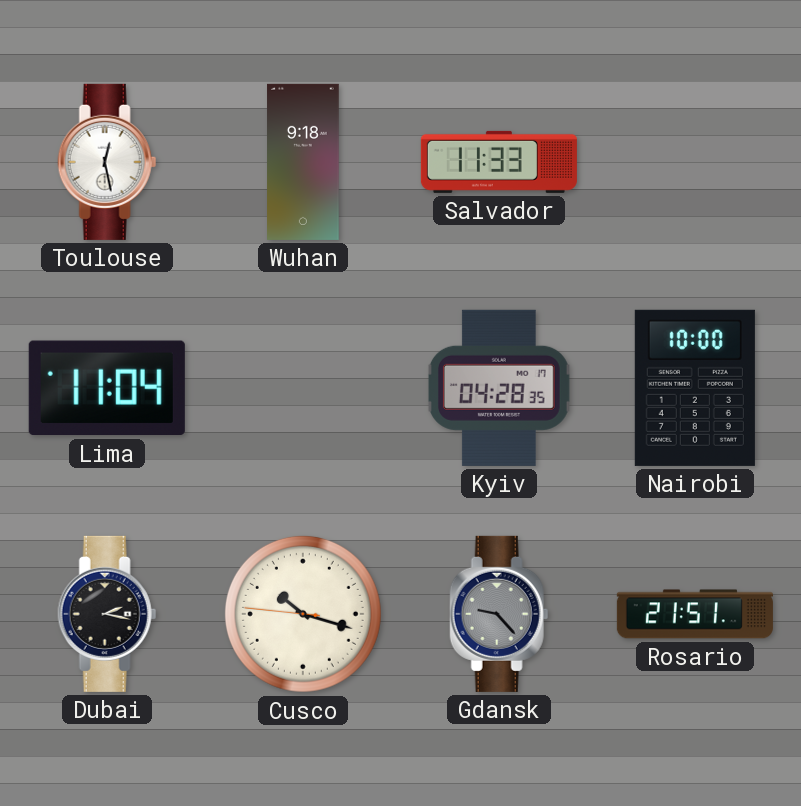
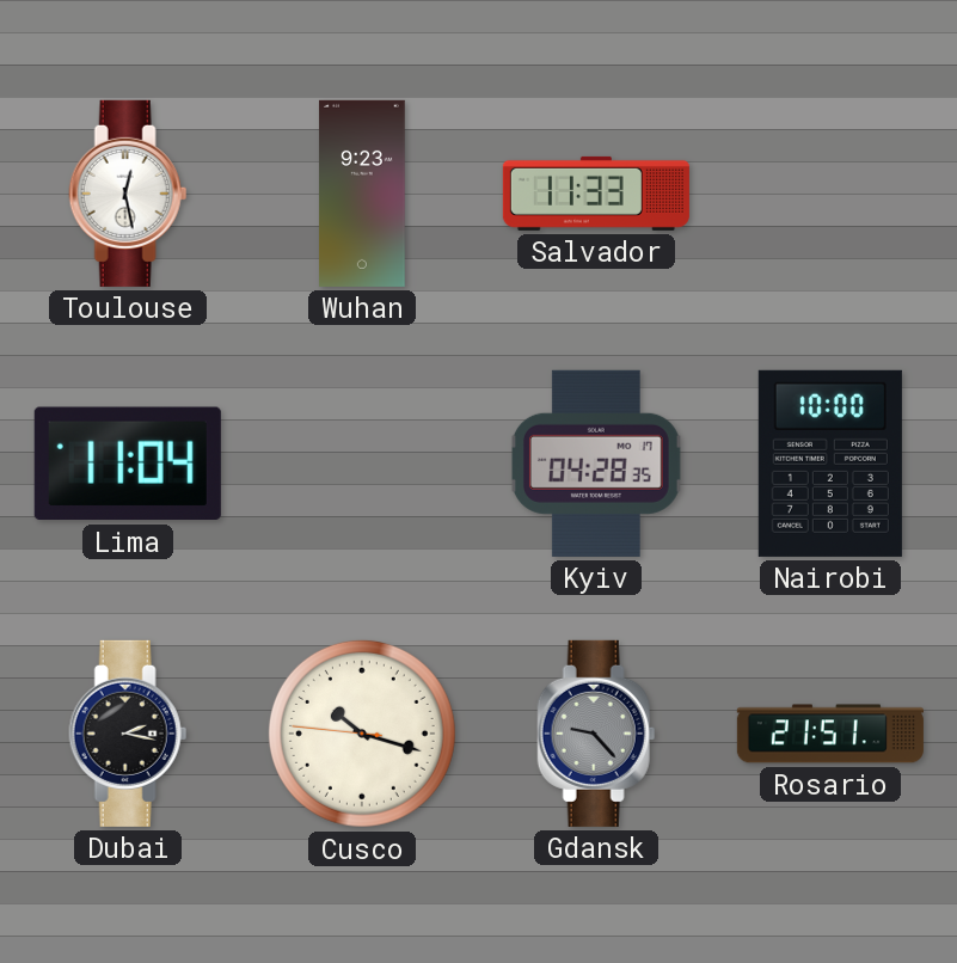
Wuhan: 9:18 -> 9:23 (362, 194)
